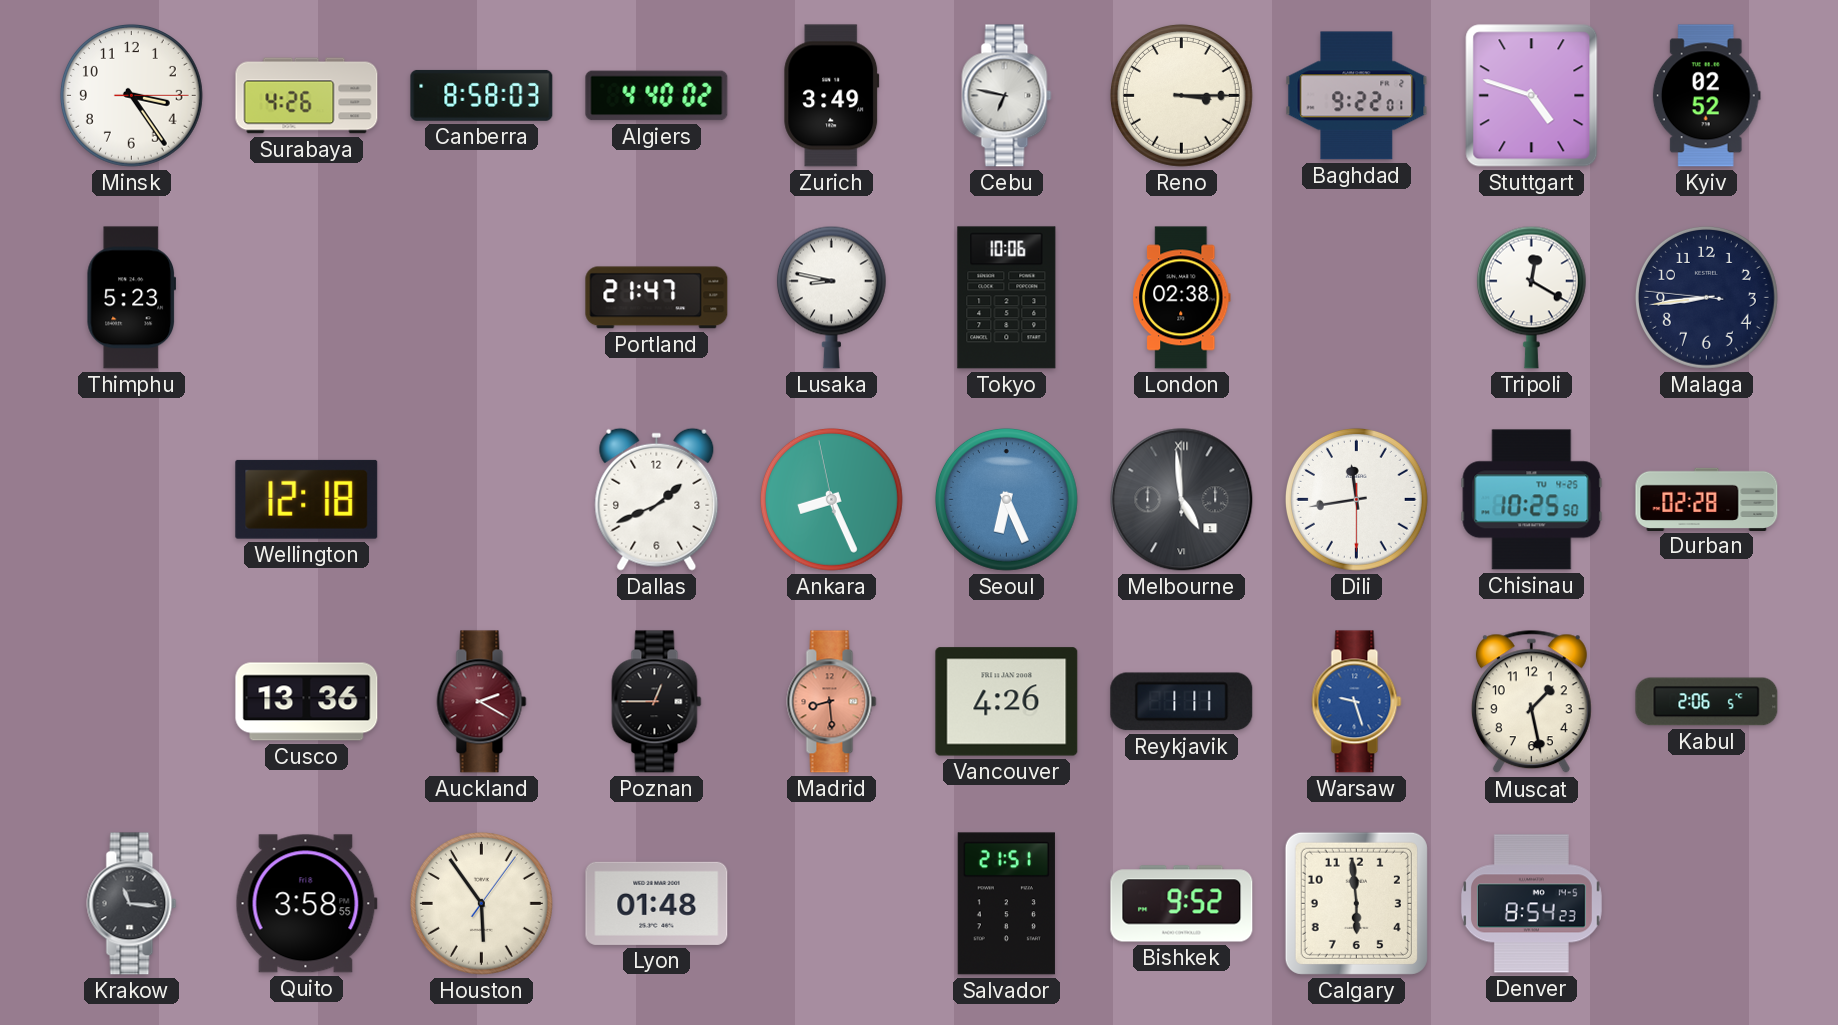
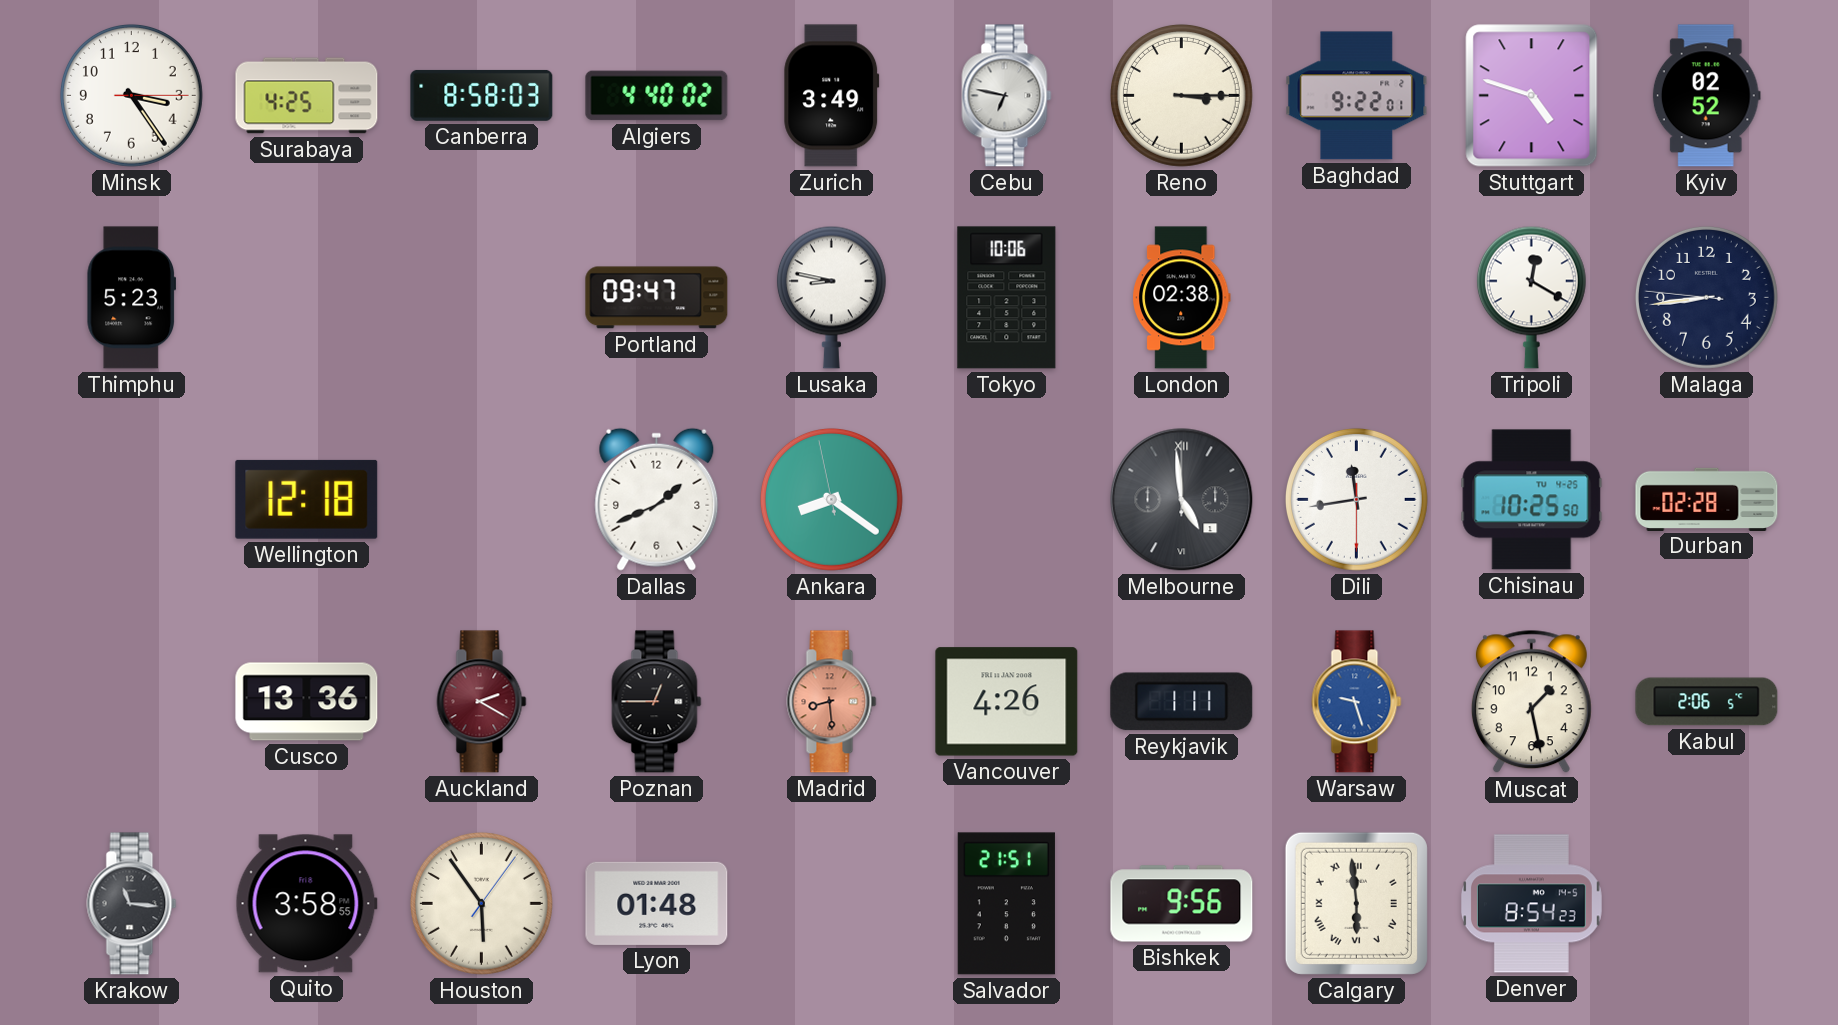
Surabaya: 4:26 -> 4:25 (307, 96)
Portland: 21:47 -> 09:47 (657, 298)
Ankara: 8:25 -> 8:20 (831, 499)
Seoul: 6:26 -> none (1006, 499)
Bishkek: 9:52 -> 9:56 (1182, 904)
Calgary numerals: Arabic -> Roman (1356, 903)
